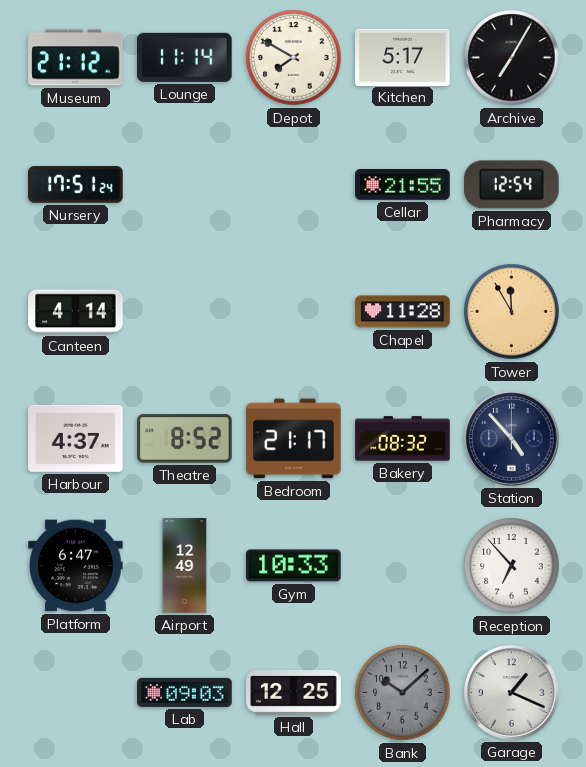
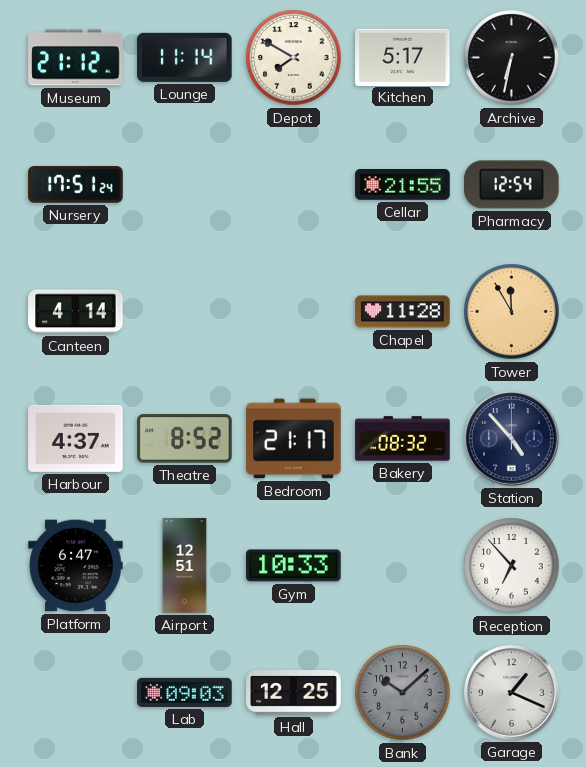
Archive: 7:05 -> 6:32 (512, 58)
Airport: 12:49 -> 12:51 (185, 566)
